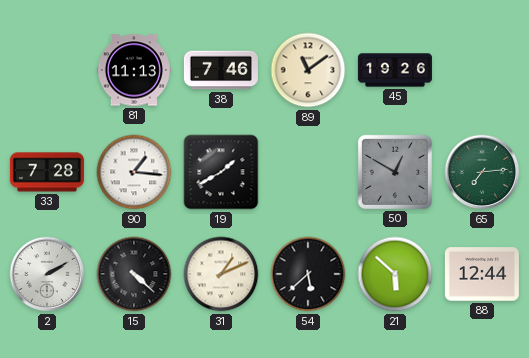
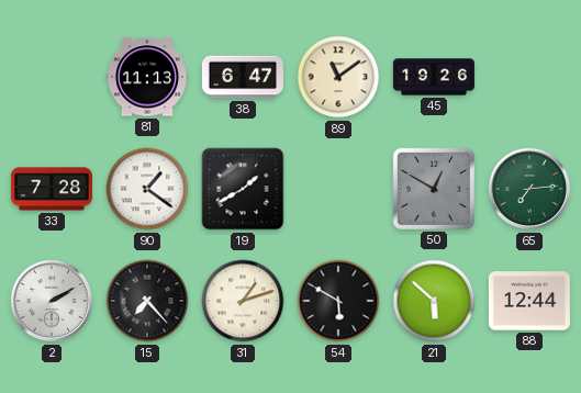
38: 7:46 -> 6:47 (243, 77)
90: 1:16 -> 1:21 (147, 189)
15: 4:22 -> 7:23 (147, 301)
31: 1:11 -> 1:12 (243, 301)
54: 5:38 -> 5:50 (338, 301)
